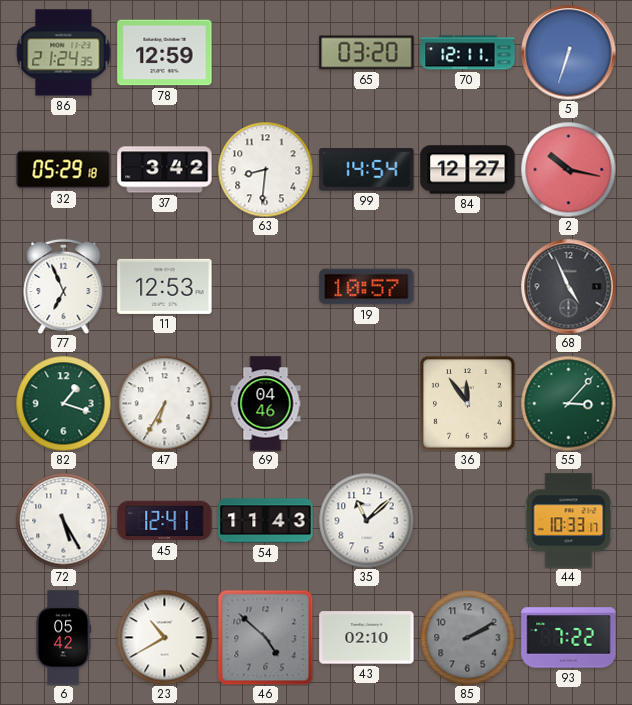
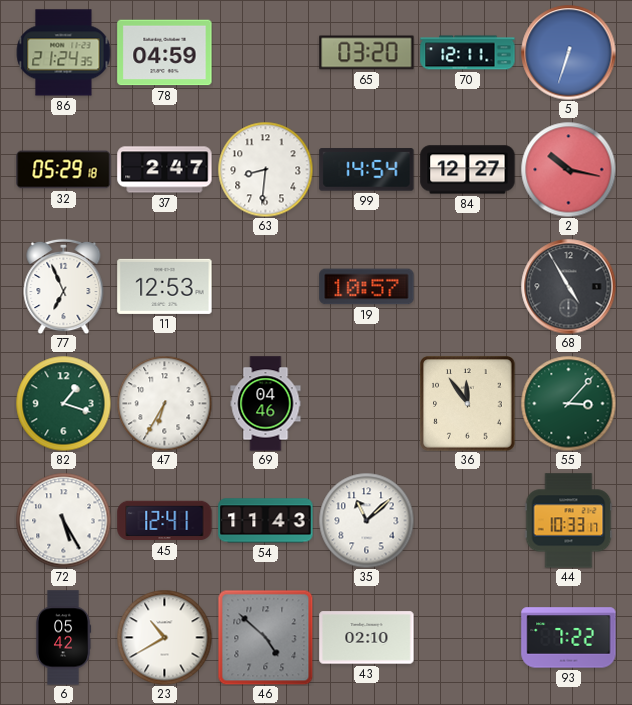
78: 12:59 -> 04:59 (165, 53)
37: 3:42 -> 2:47 (165, 170)
68: 4:56 -> 4:55 (568, 286)
85: 2:10 -> none (467, 637)
